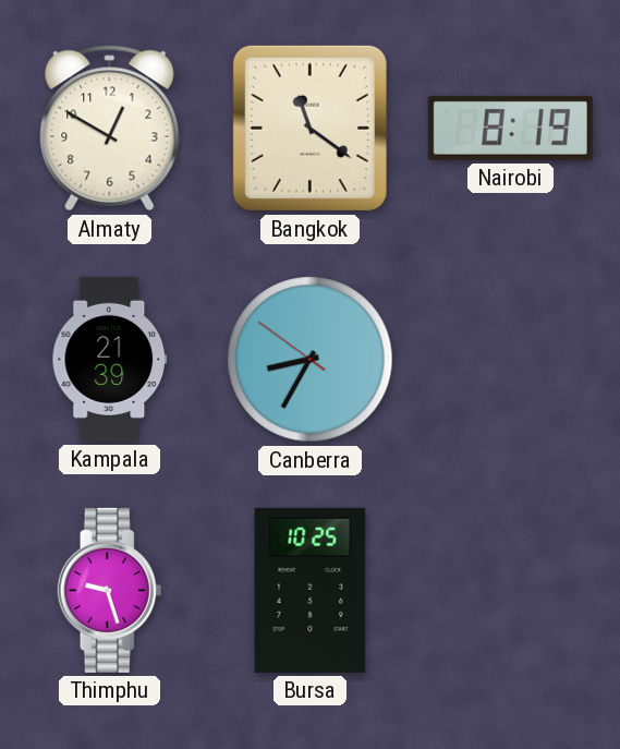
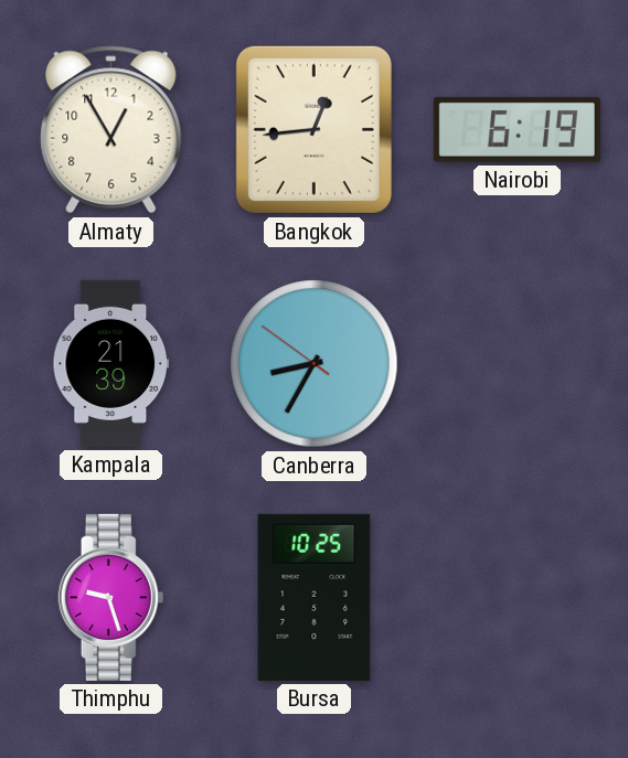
Almaty: 12:50 -> 12:55 (111, 130)
Bangkok: 11:21 -> 12:44 (313, 129)
Nairobi: 8:19 -> 6:19 (517, 129)
